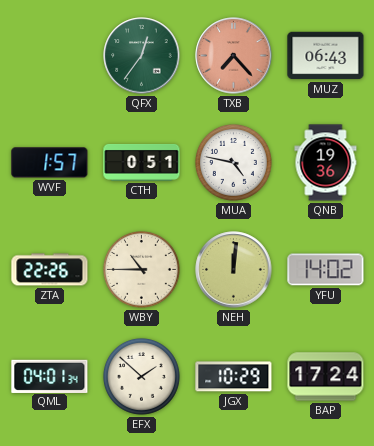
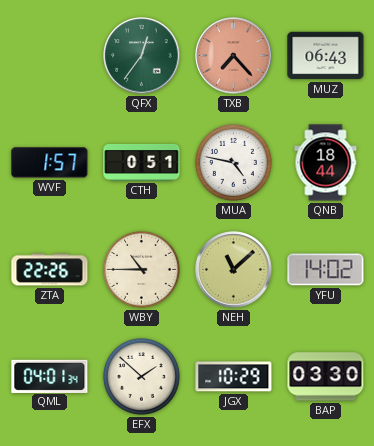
QNB: 19:36 -> 18:44 (326, 163)
NEH: 12:01 -> 11:08 (234, 270)
BAP: 17:24 -> 03:30 (326, 377)
